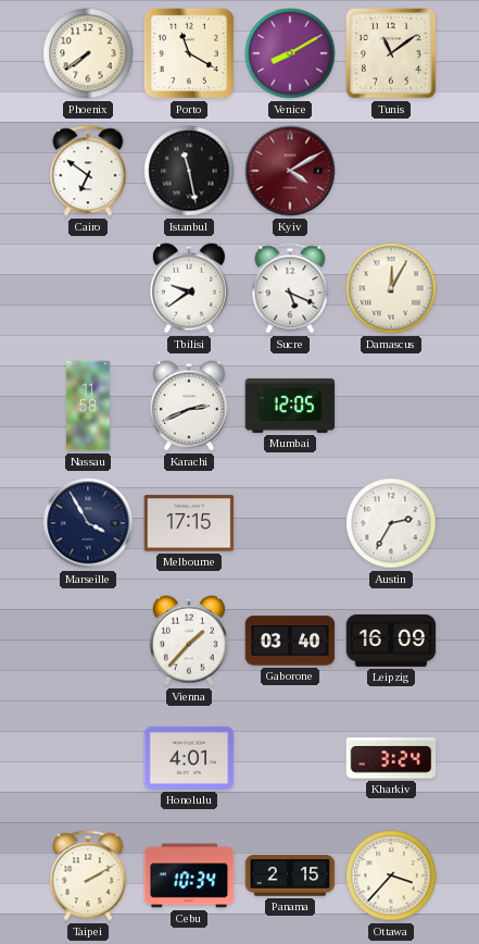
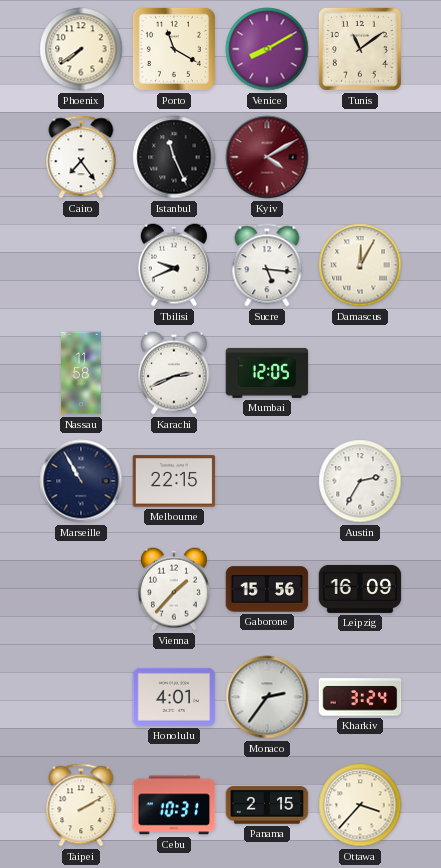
Cairo: 6:51 -> 7:24 (81, 157)
Istanbul: 11:28 -> 11:26 (174, 157)
Tbilisi: 9:39 -> 9:41 (174, 265)
Sucre: 5:19 -> 5:16 (267, 265)
Marseille: 3:55 -> 10:55 (81, 481)
Melbourne: 17:15 -> 22:15 (174, 481)
Gaborone: 03:40 -> 15:56 (267, 589)
Monaco: none -> 2:36 (267, 697)
Cebu: 10:34 -> 10:31 (174, 805)
